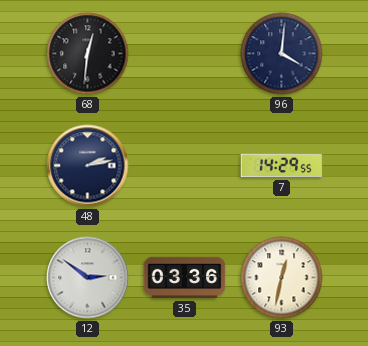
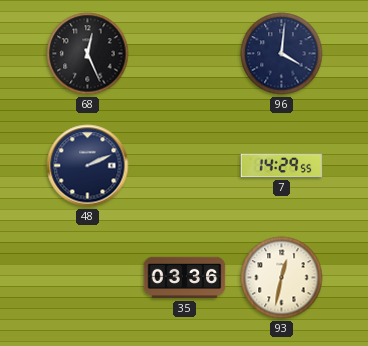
68: 12:31 -> 12:26 (88, 54)
48: 2:13 -> 2:11 (88, 166)
12: 2:51 -> none (88, 278)
